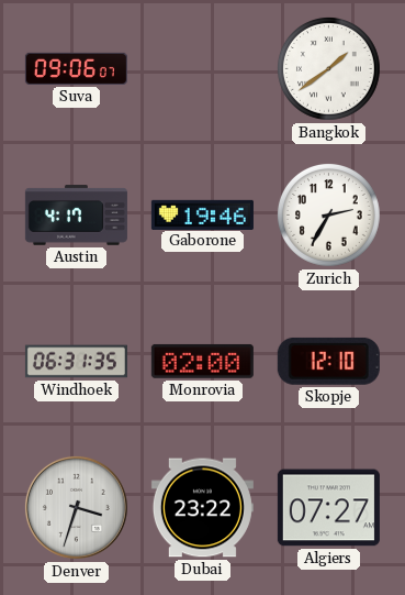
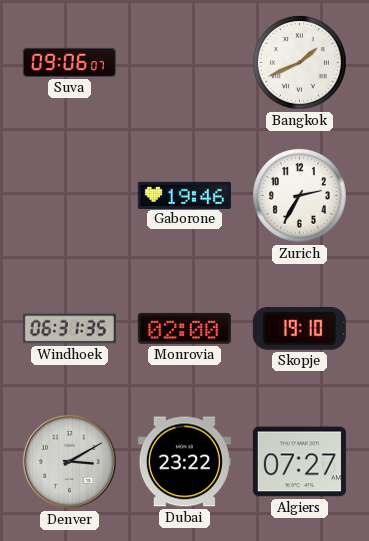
Bangkok: 1:39 -> 1:41 (300, 63)
Austin: 4:17 -> none (76, 216)
Skopje: 12:10 -> 19:10 (299, 328)
Denver: 3:33 -> 3:10 (69, 461)
